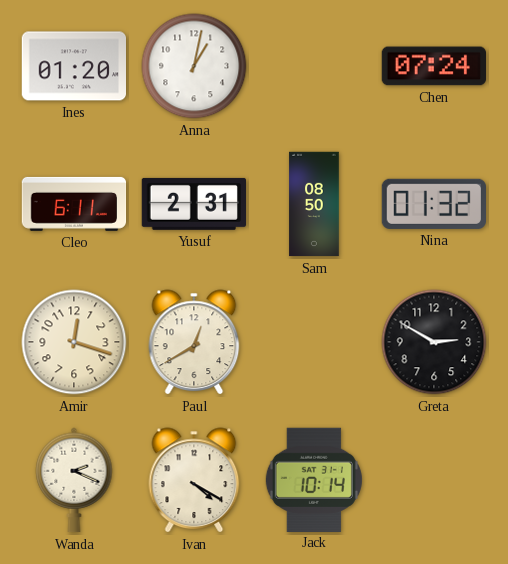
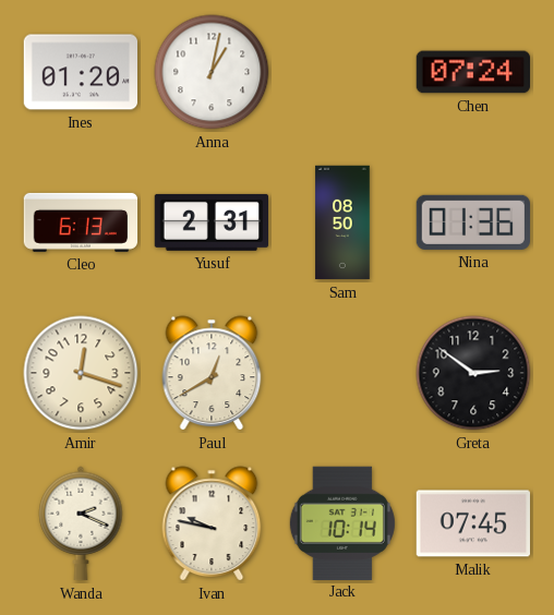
Cleo: 6:11 -> 6:13 (81, 222)
Nina: 01:32 -> 01:36 (472, 222)
Greta: 2:50 -> 2:51 (473, 373)
Ivan: 4:20 -> 9:47 (212, 523)
Malik: none -> 07:45 (472, 523)
